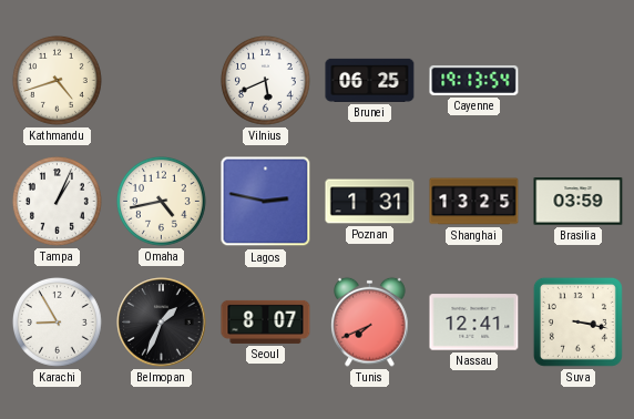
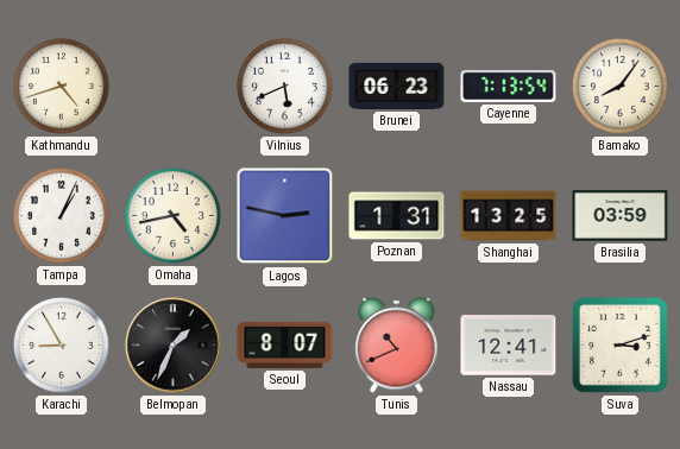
Brunei: 06:25 -> 06:23 (397, 86)
Cayenne: 19:13 -> 7:13 (509, 86)
Bamako: none -> 8:06 (621, 87)
Tunis: 7:41 -> 10:41 (397, 344)
Suva: 3:17 -> 3:12 (619, 344)
